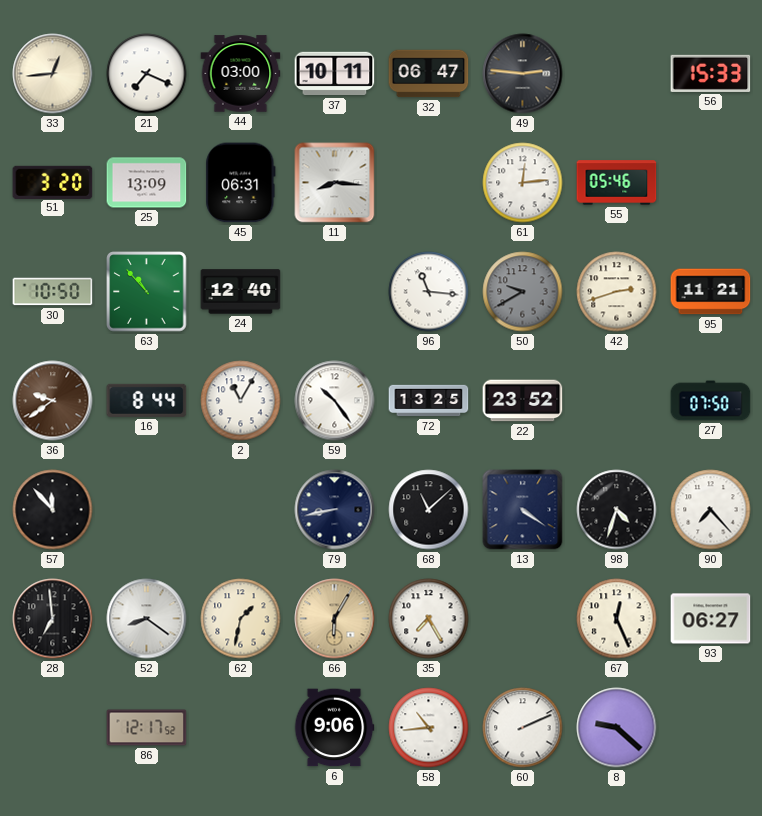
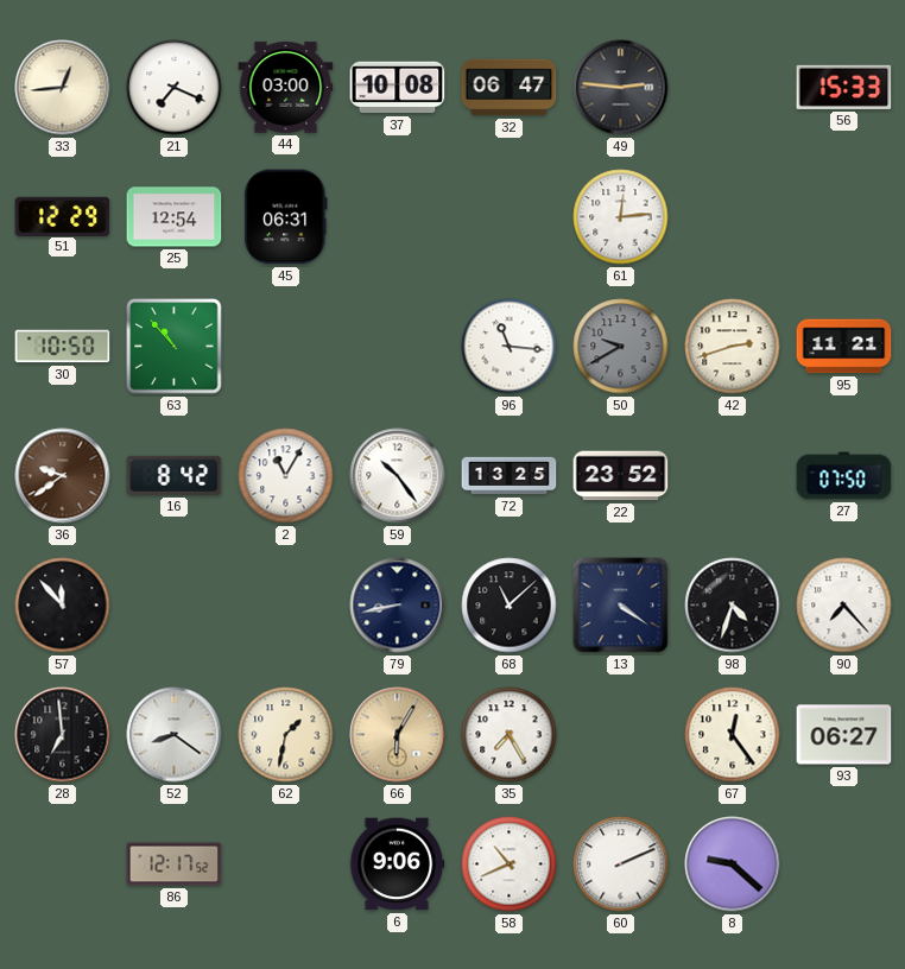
37: 10:11 -> 10:08 (398, 88)
51: 3:20 -> 12:29 (63, 216)
25: 13:09 -> 12:54 (175, 217)
11: 8:16 -> none (335, 183)
55: 05:46 -> none (617, 183)
24: 12:40 -> none (241, 292)
16: 8:44 -> 8:42 (175, 475)
67: 12:26 -> 12:24 (733, 735)
58: 10:44 -> 10:41 (510, 864)
